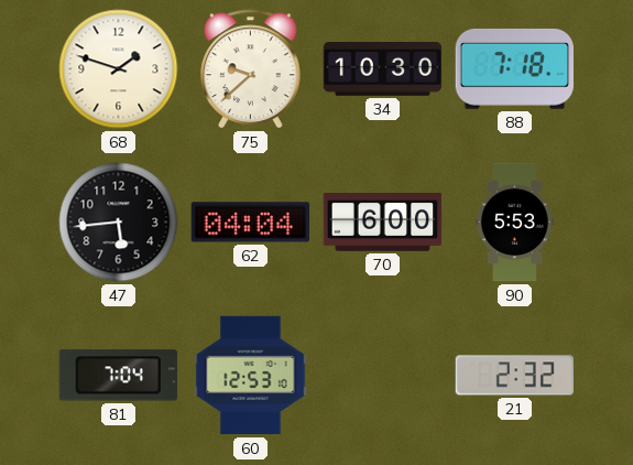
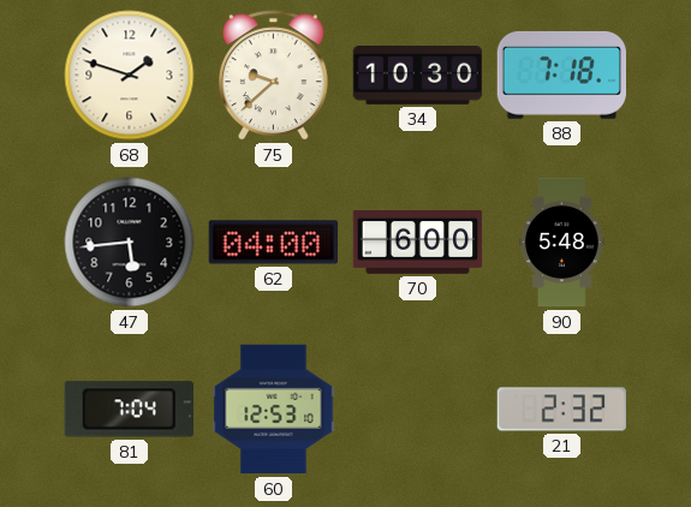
62: 04:04 -> 04:00 (274, 243)
90: 5:53 -> 5:48 (562, 243)
